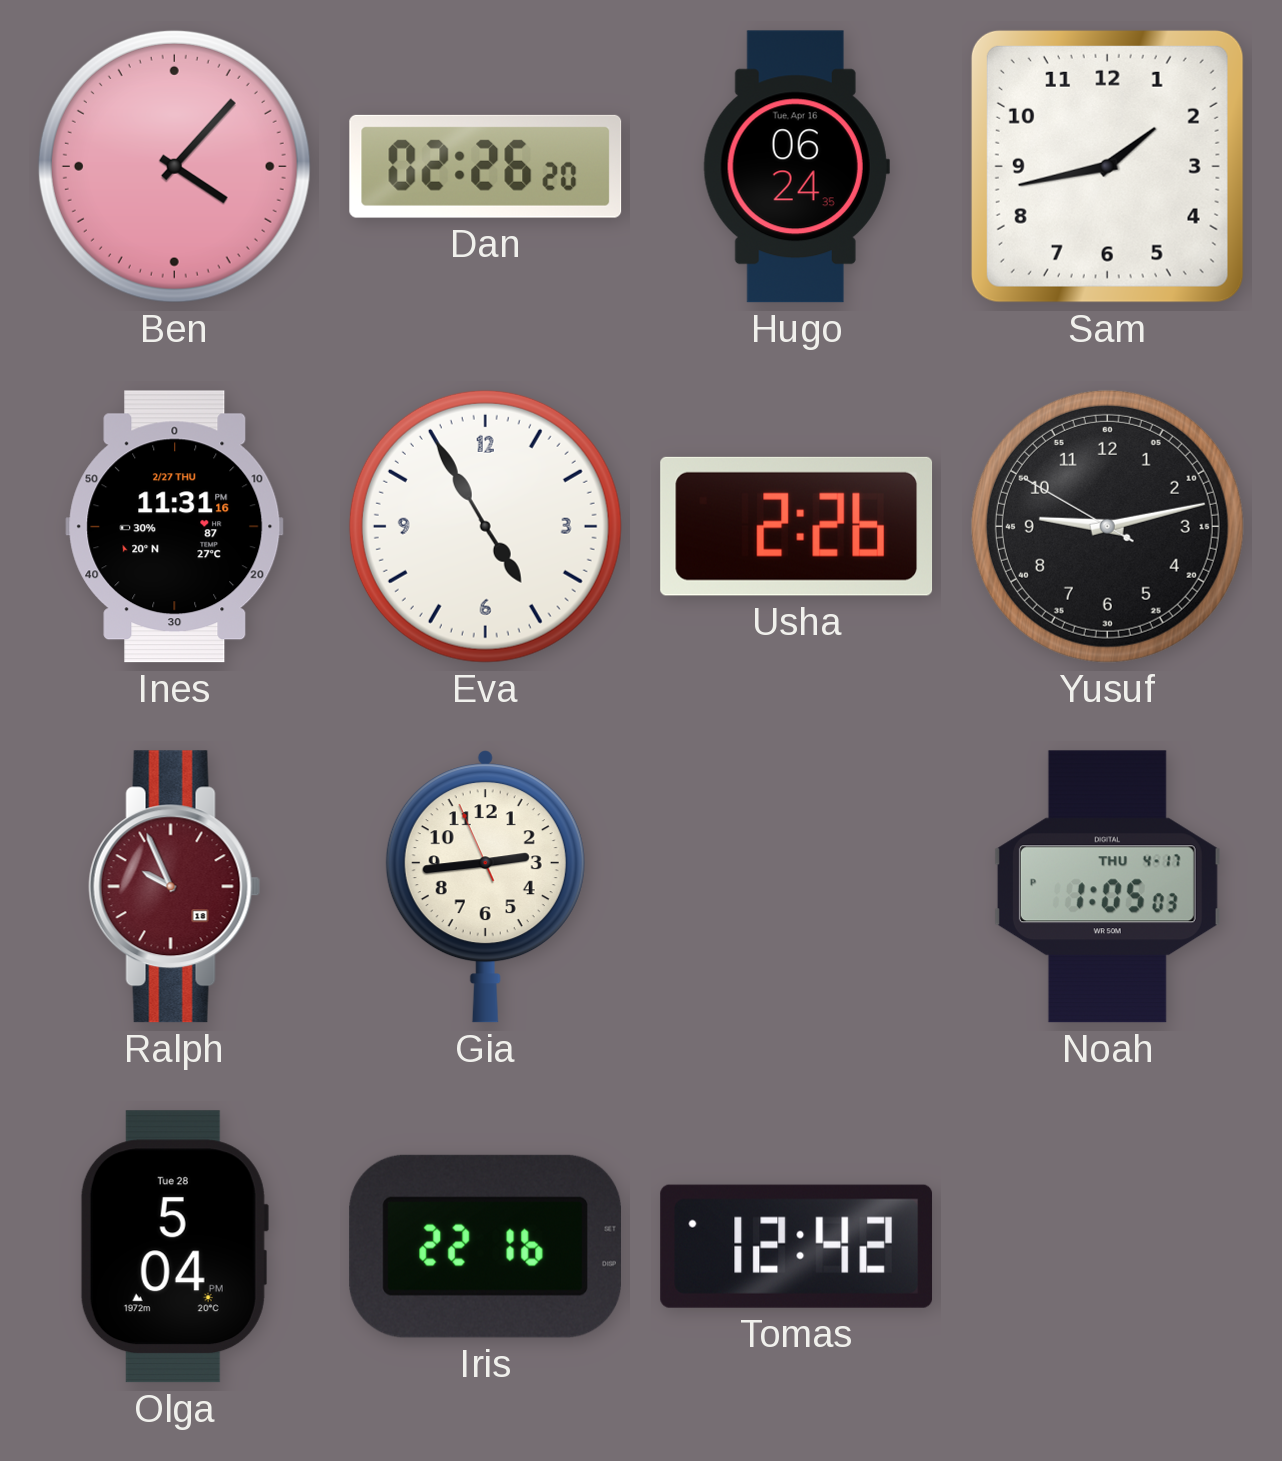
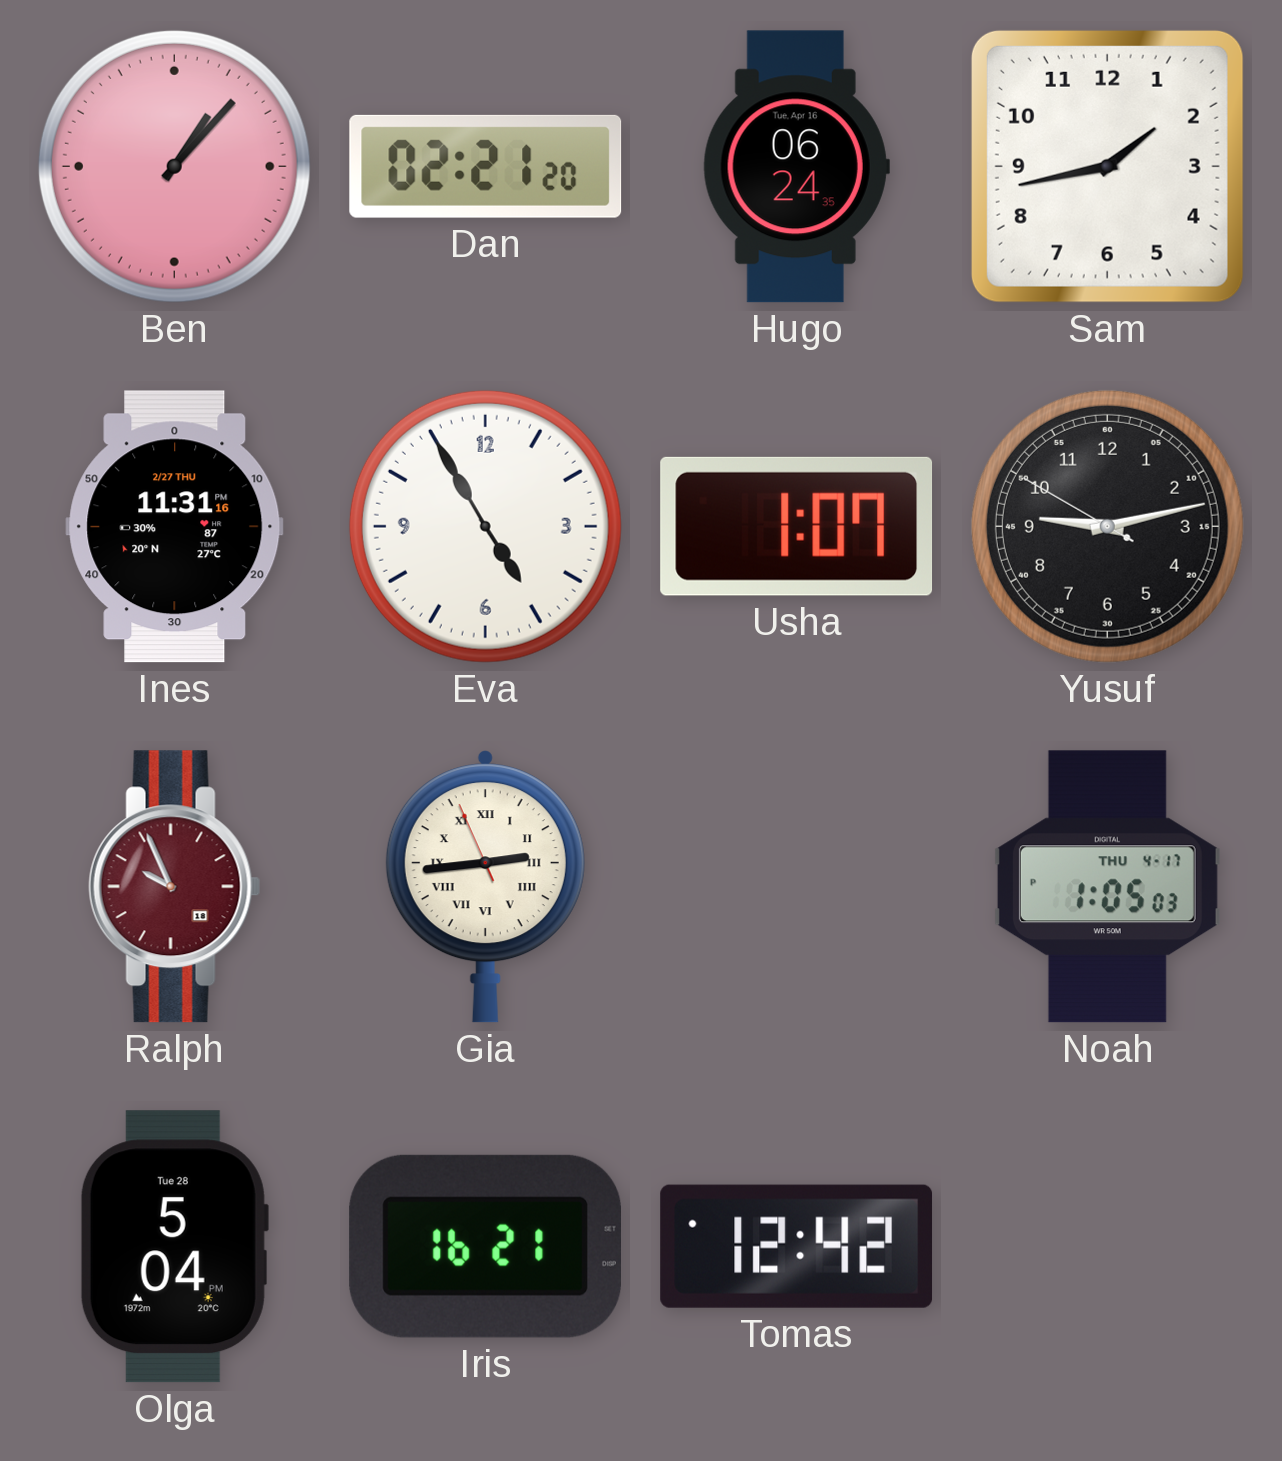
Ben: 4:07 -> 1:07 (174, 166)
Dan: 02:26 -> 02:21 (486, 166)
Usha: 2:26 -> 1:07 (797, 526)
Gia numerals: Arabic -> Roman (485, 887)
Iris: 22:16 -> 16:21 (485, 1246)
